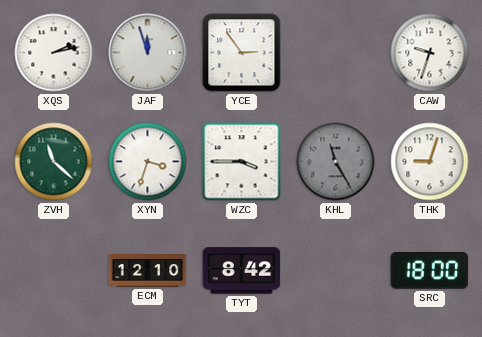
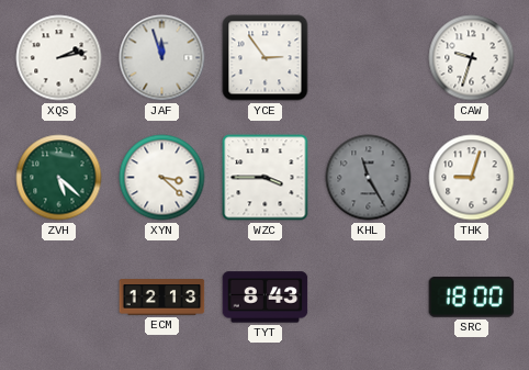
ZVH: 11:22 -> 5:22 (59, 178)
XYN: 3:33 -> 3:22 (162, 178)
ECM: 12:10 -> 12:13 (162, 298)
TYT: 8:42 -> 8:43 (266, 298)
